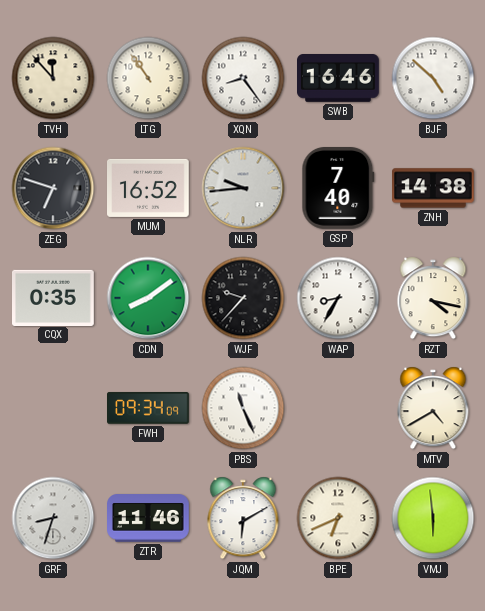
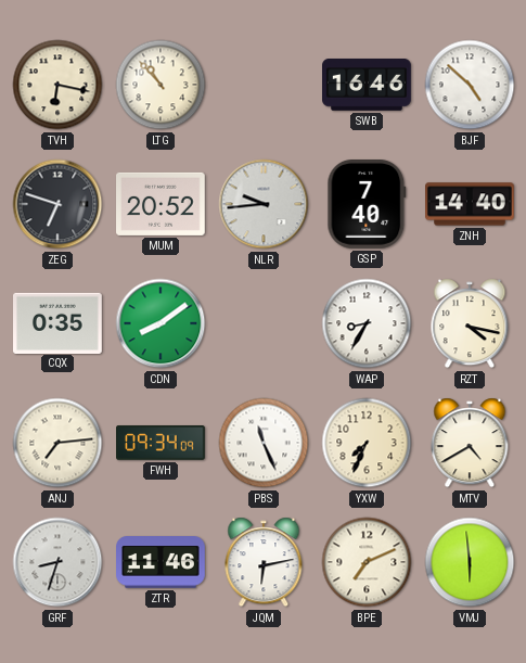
TVH: 11:53 -> 6:17 (57, 85)
LTG: 10:54 -> 10:53 (161, 85)
XQN: 8:24 -> none (243, 78)
MUM: 16:52 -> 20:52 (162, 204)
ZNH: 14:38 -> 14:40 (471, 204)
WJF: 9:37 -> none (243, 298)
ANJ: none -> 7:14 (57, 443)
YXW: none -> 7:34 (367, 443)
JQM: 6:10 -> 6:13 (264, 562)
BPE: 6:41 -> 7:11 (367, 562)
